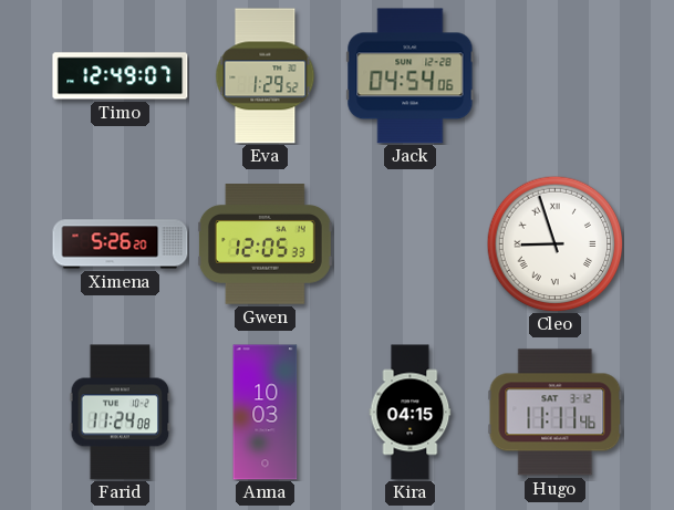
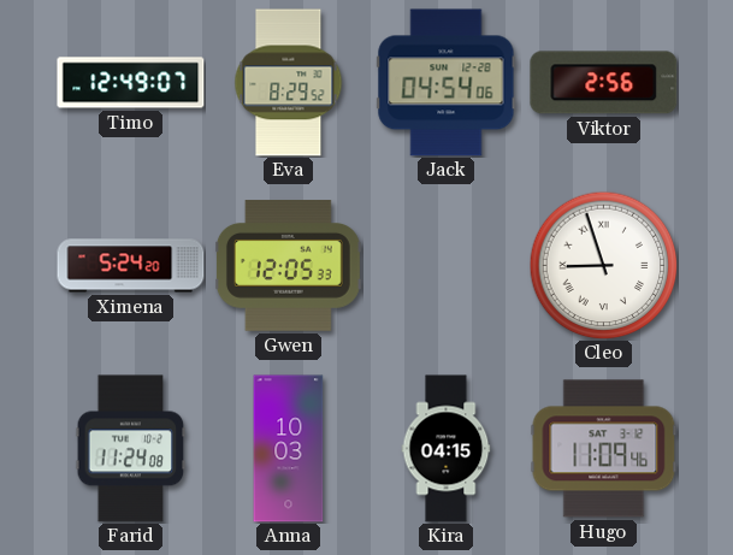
Eva: 1:29 -> 8:29 (289, 83)
Viktor: none -> 2:56 (604, 83)
Ximena: 5:26 -> 5:24 (131, 266)
Hugo: 11:11 -> 11:09 (604, 449)
